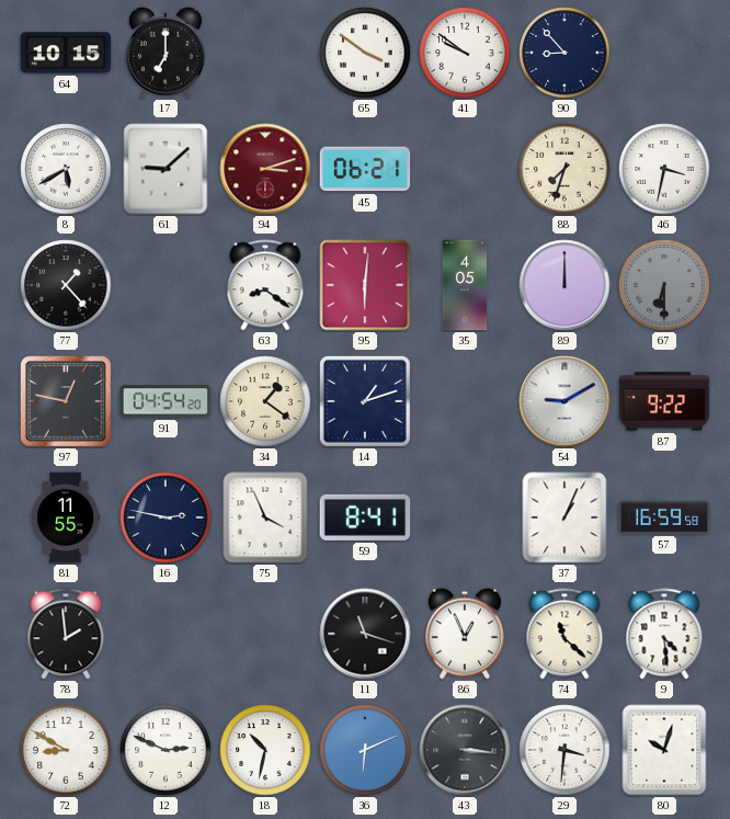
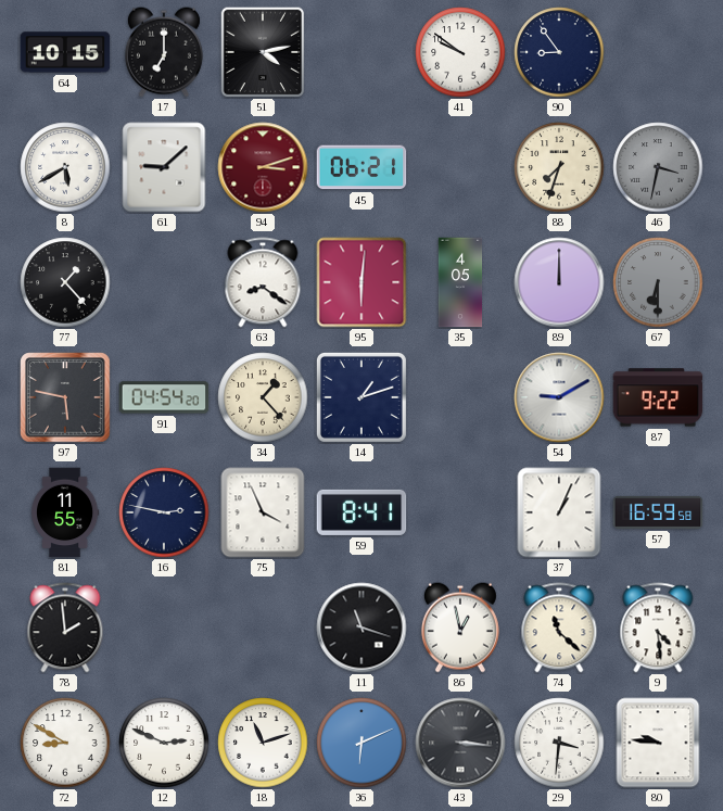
51: none -> 4:13 (263, 52)
65: 3:51 -> none (365, 53)
90: 8:53 -> 8:54 (559, 52)
46 dial: white -> grey (658, 167)
97: 12:47 -> 5:47 (65, 397)
34: 1:21 -> 1:23 (263, 397)
86: 12:56 -> 12:58 (460, 628)
18: 10:32 -> 11:12 (263, 743)
80: 10:03 -> 9:46 (658, 743)
